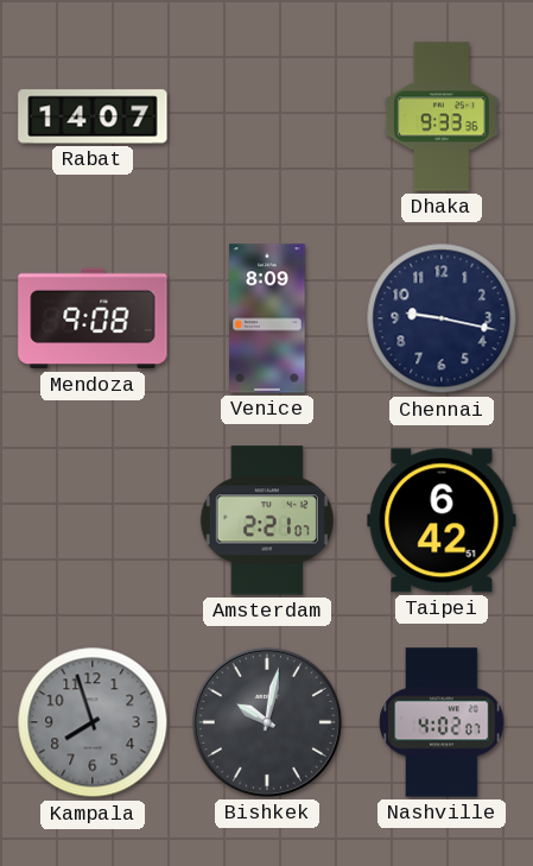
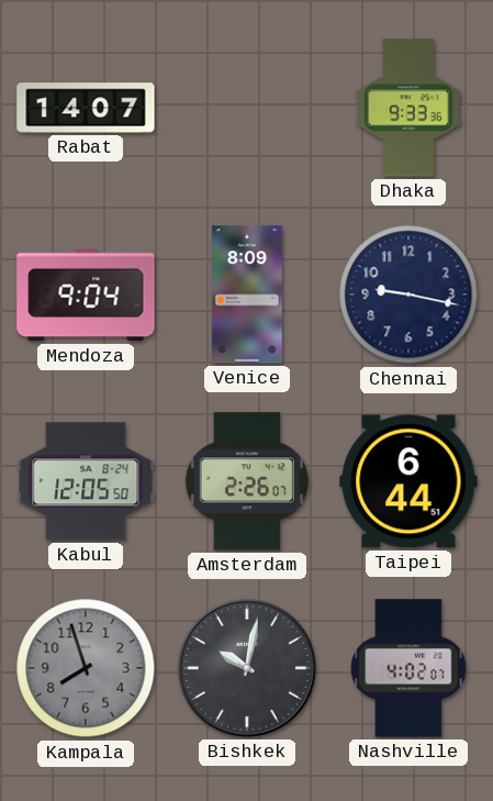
Mendoza: 9:08 -> 9:04 (86, 294)
Kabul: none -> 12:05 (86, 481)
Amsterdam: 2:21 -> 2:26 (247, 481)
Taipei: 6:42 -> 6:44 (408, 481)
